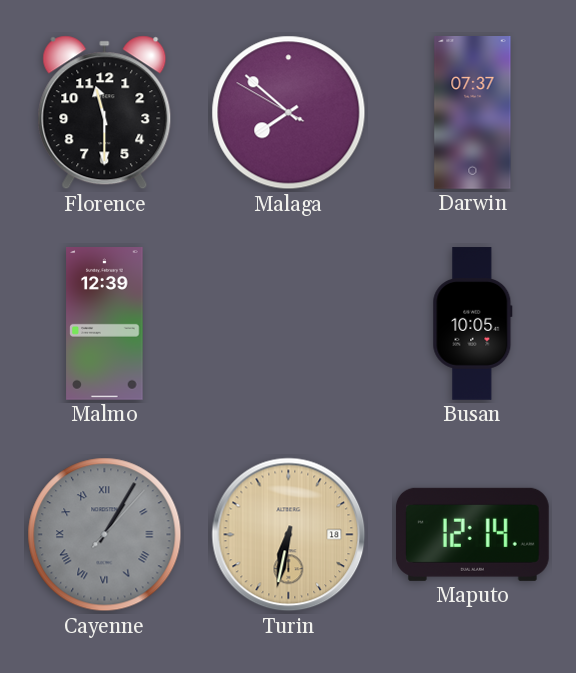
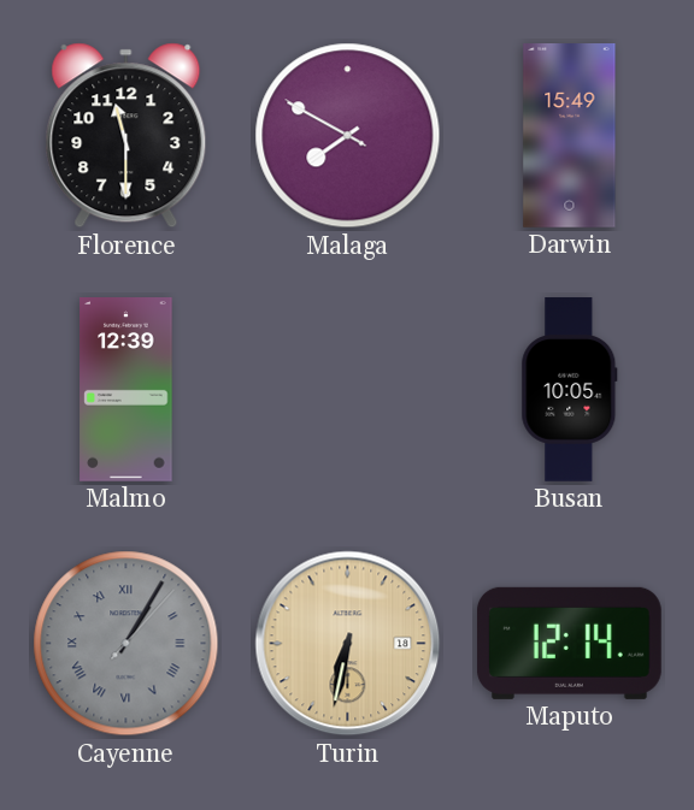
Malaga: 7:51 -> 7:49 (348, 136)
Darwin: 07:37 -> 15:49 (570, 136)
